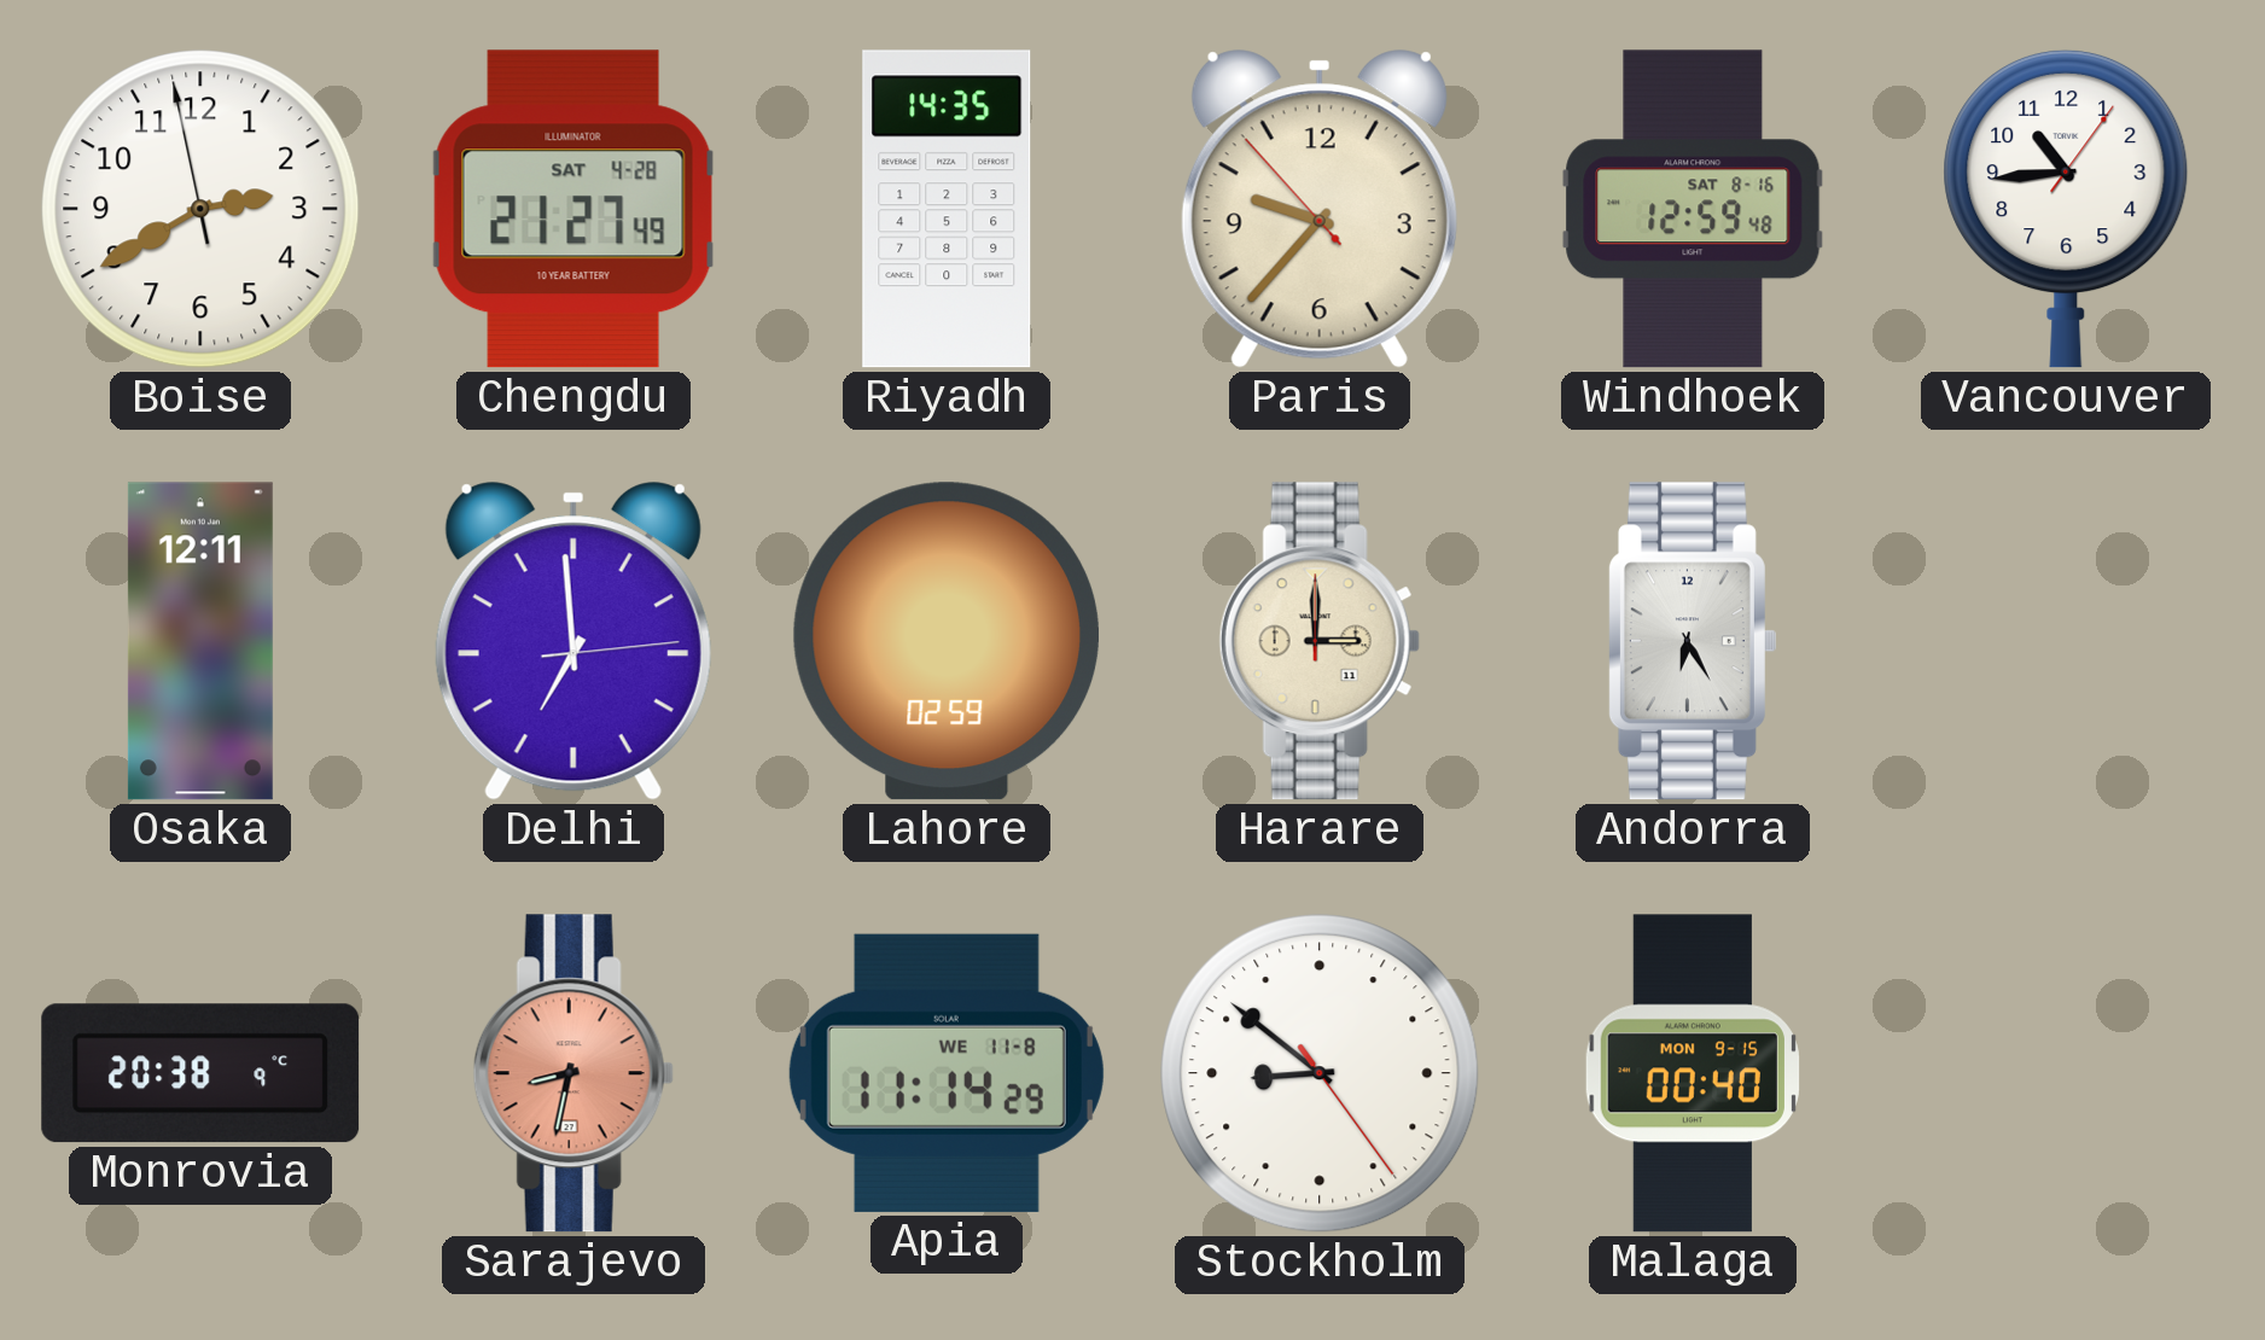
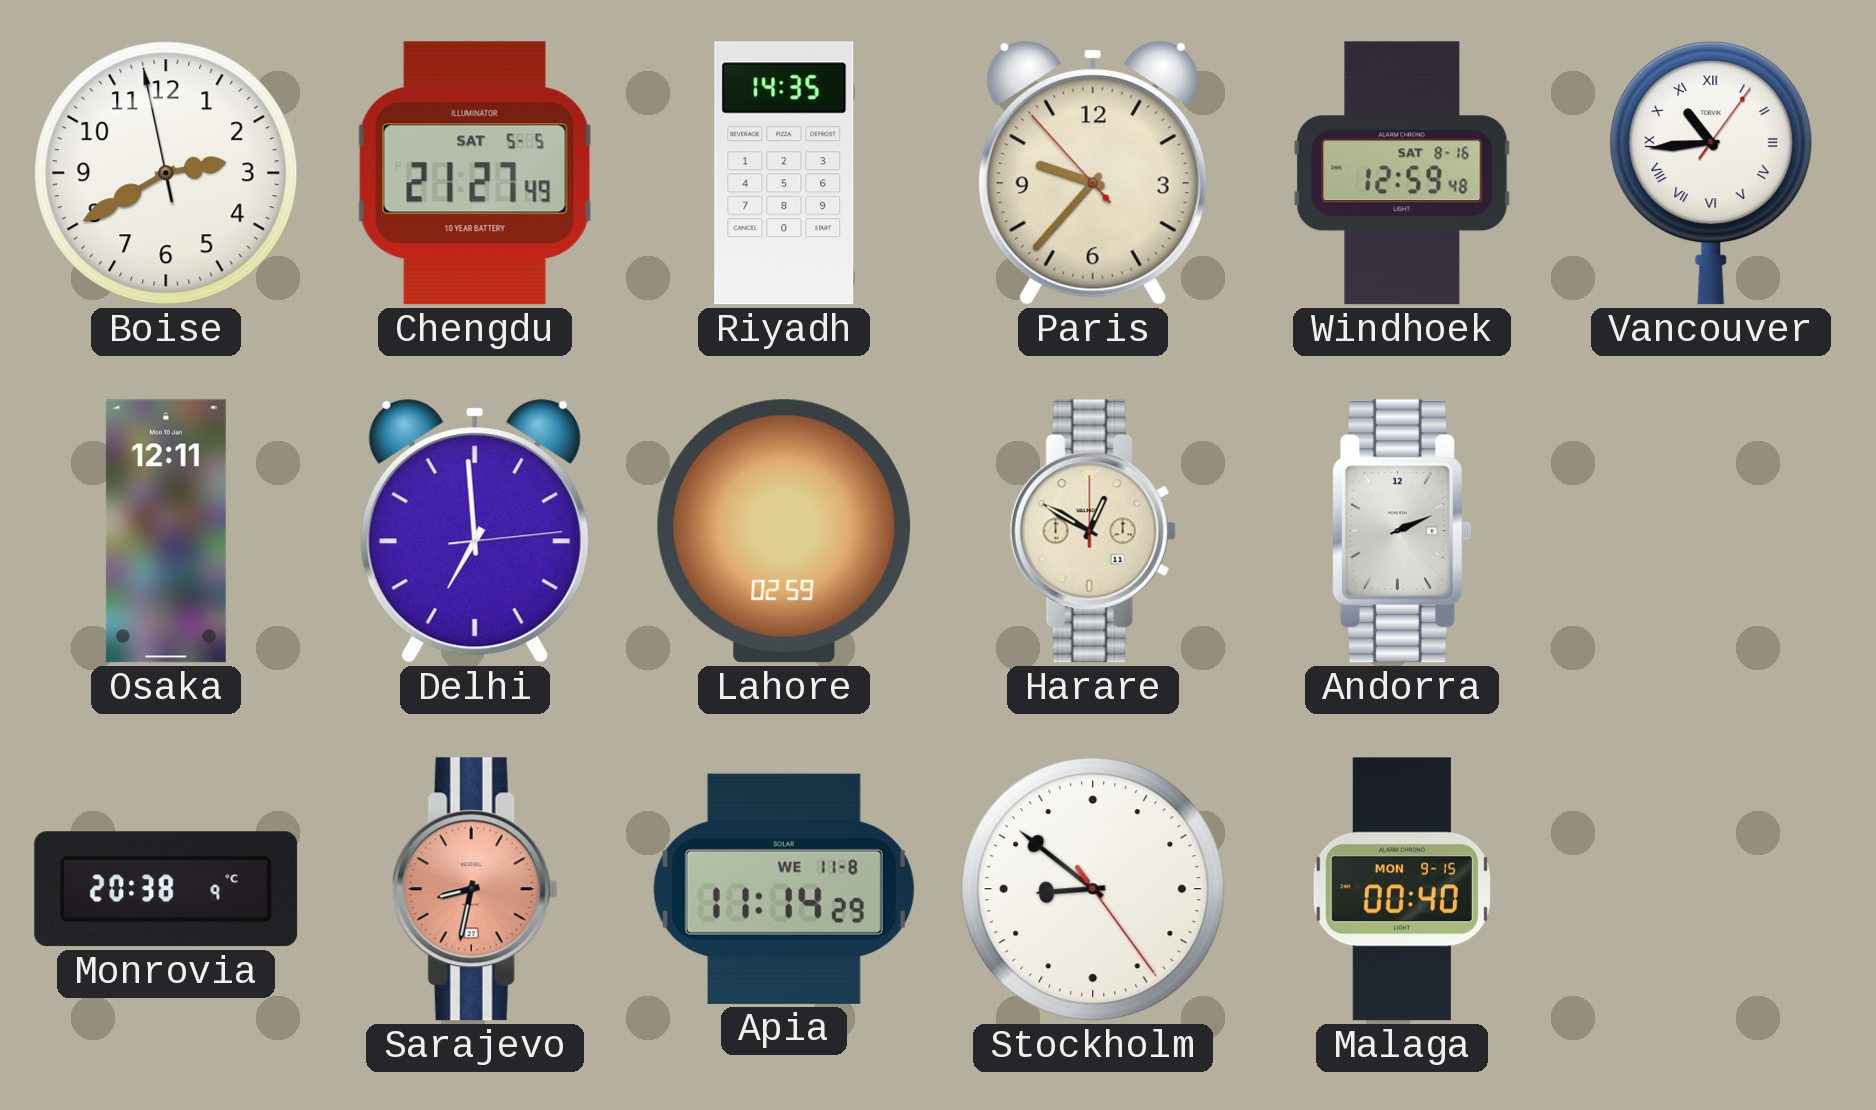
Chengdu date: SAT 4-28 -> SAT 5-5 (475, 173)
Vancouver numerals: Arabic -> Roman (1711, 173)
Harare: 3:00 -> 12:50 (1093, 531)
Andorra: 6:25 -> 2:11 (1401, 531)
